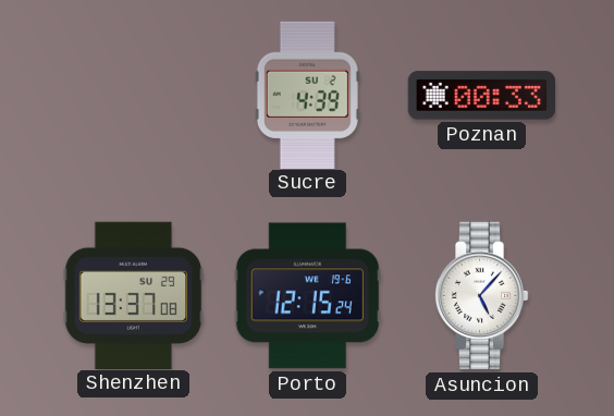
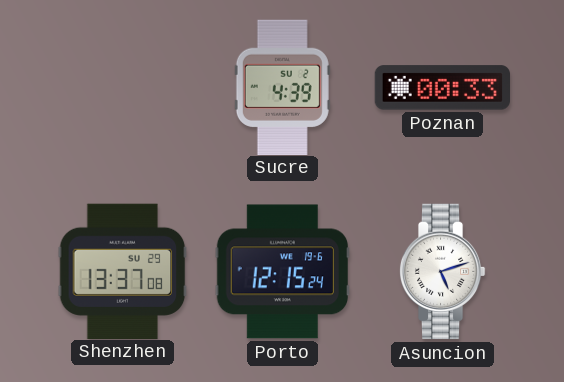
Asuncion: 5:07 -> 5:12 (442, 272)
